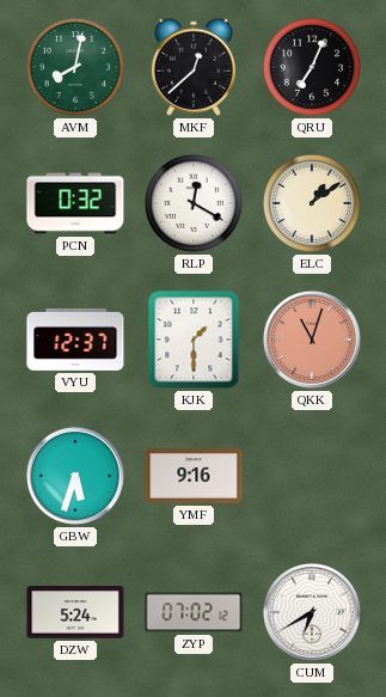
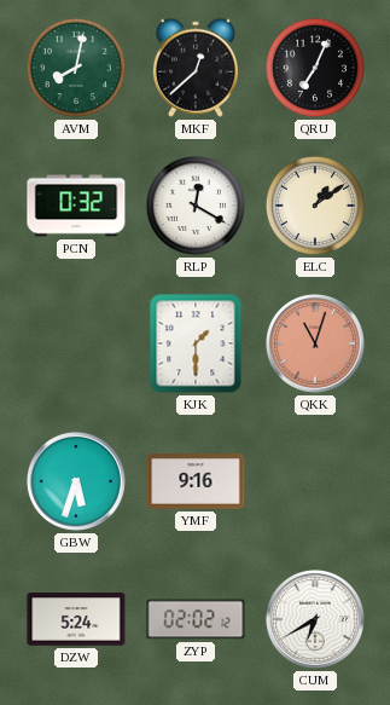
VYU: 12:37 -> none (75, 340)
ZYP: 07:02 -> 02:02 (196, 619)
